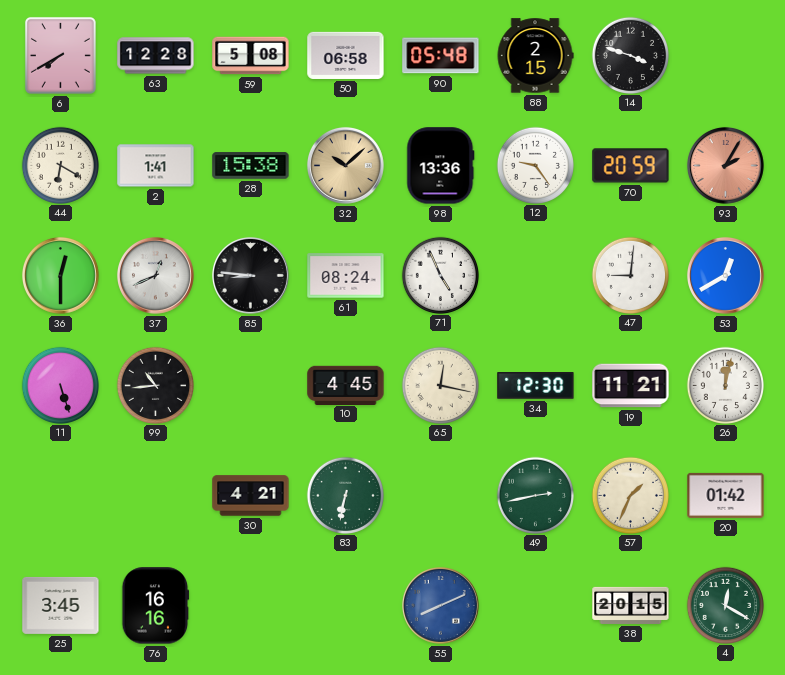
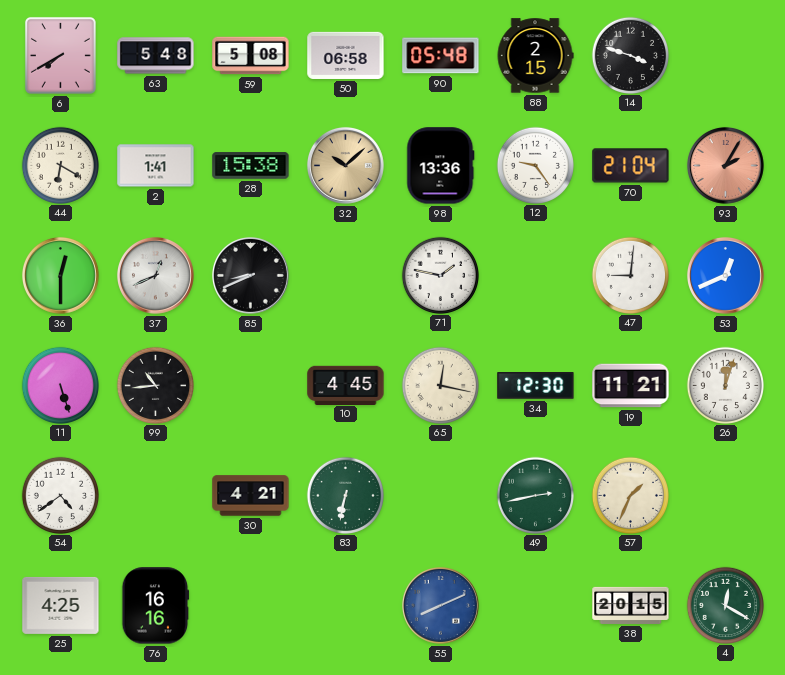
63: 12:28 -> 5:48 (156, 56)
70: 20:59 -> 21:04 (631, 166)
85: 8:46 -> 8:41 (250, 275)
61: 08:24 -> none (346, 276)
71: 4:56 -> 1:47 (440, 275)
53: 12:40 -> 12:41 (725, 275)
26: 12:02 -> 12:03 (725, 385)
54: none -> 4:39 (60, 495)
20: 01:42 -> none (726, 495)
25: 3:45 -> 4:25 (61, 605)
